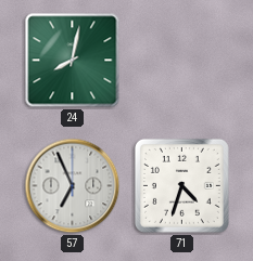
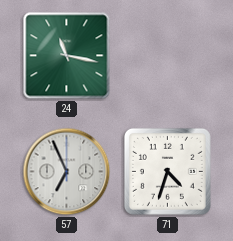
24: 8:02 -> 11:17 (67, 56)
